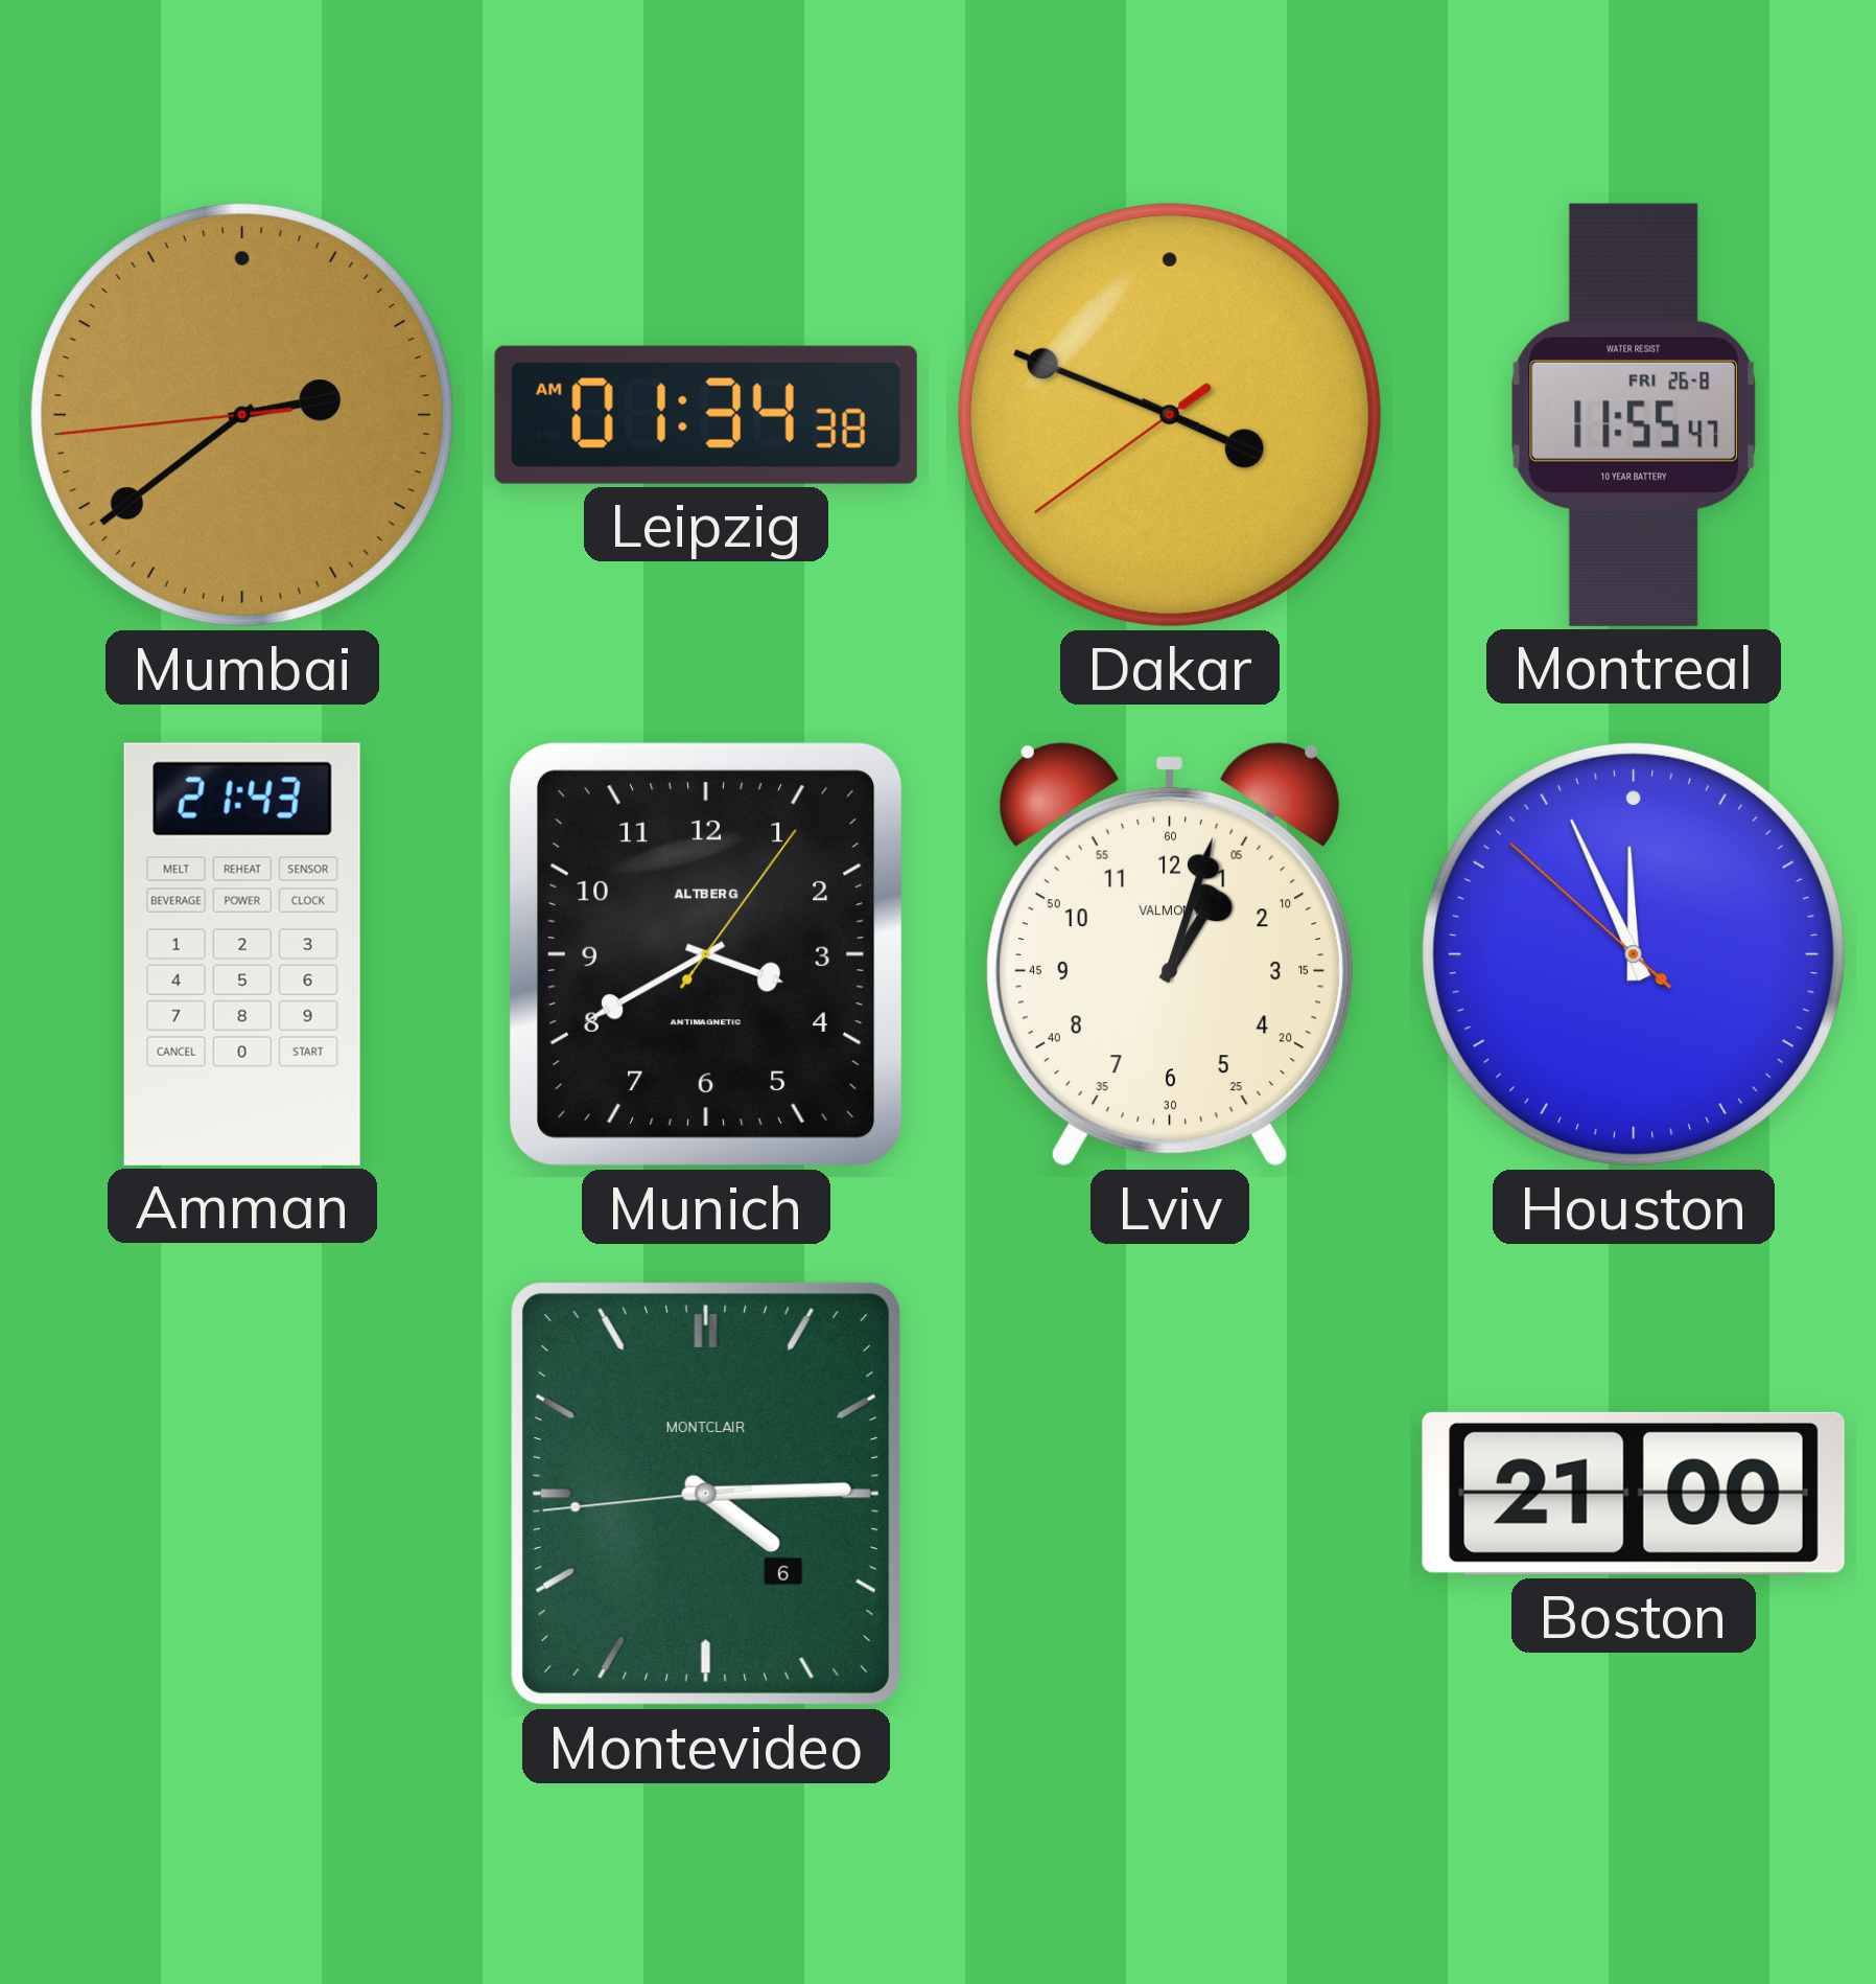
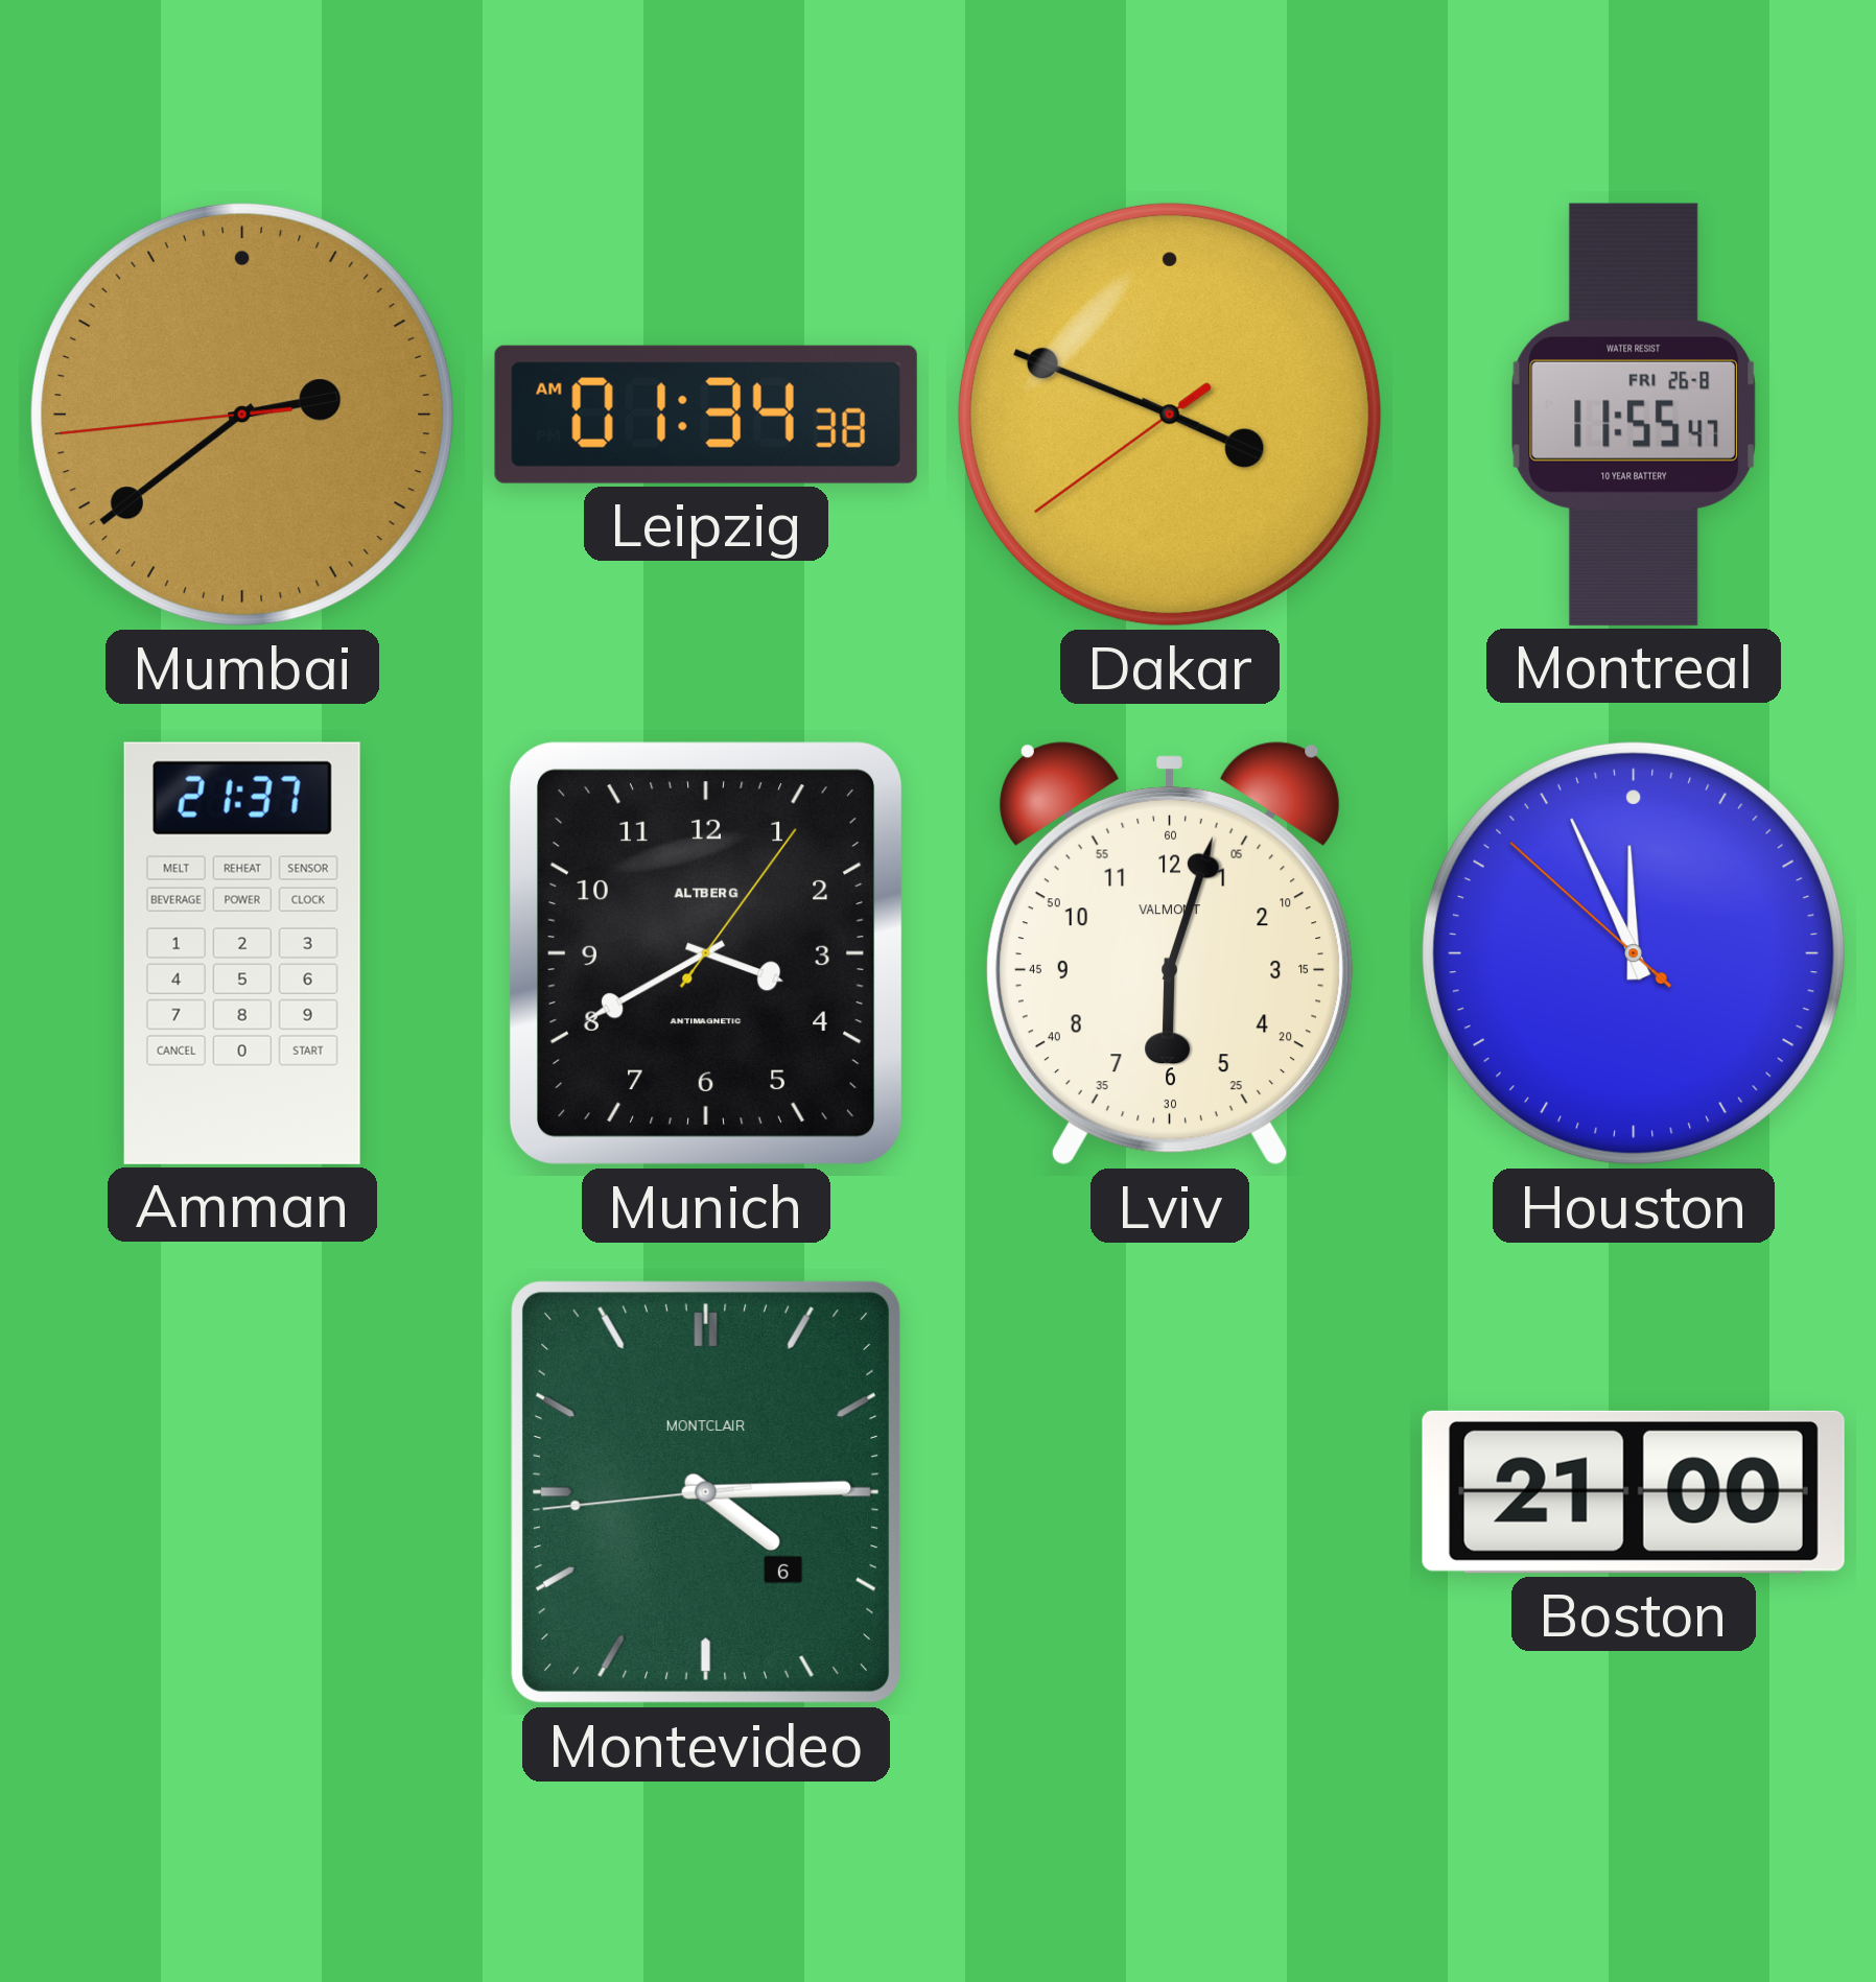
Amman: 21:43 -> 21:37 (242, 953)
Lviv: 1:03 -> 6:03 (1170, 953)
